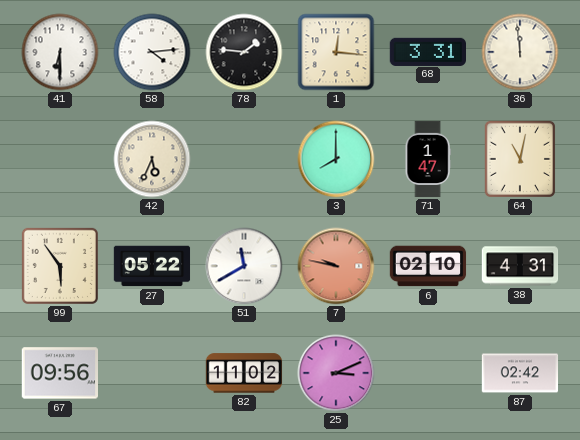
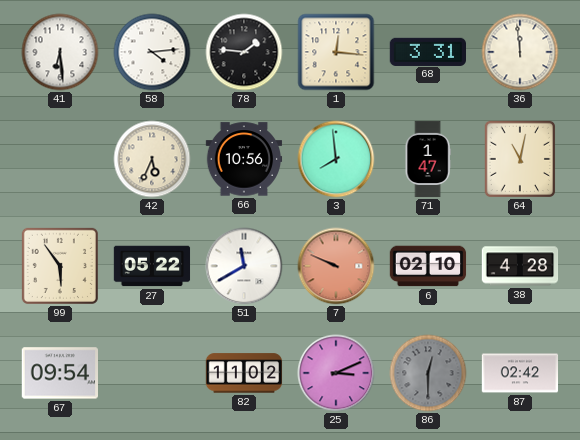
41: 6:30 -> 6:29 (60, 52)
66: none -> 10:56 (244, 159)
3: 8:00 -> 7:59 (336, 159)
7: 9:47 -> 9:49 (336, 266)
38: 4:31 -> 4:28 (520, 266)
67: 09:56 -> 09:54 (59, 373)
86: none -> 12:30 (428, 373)
